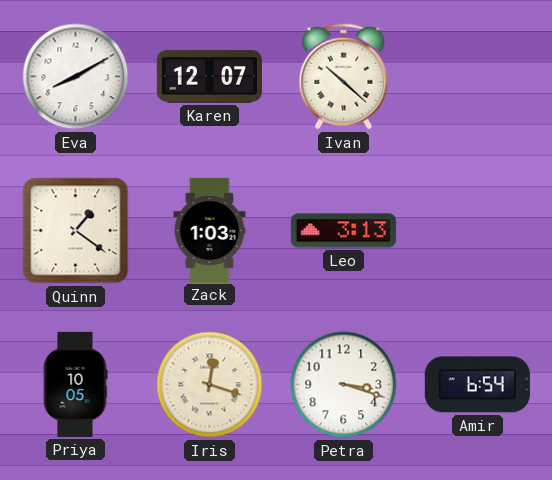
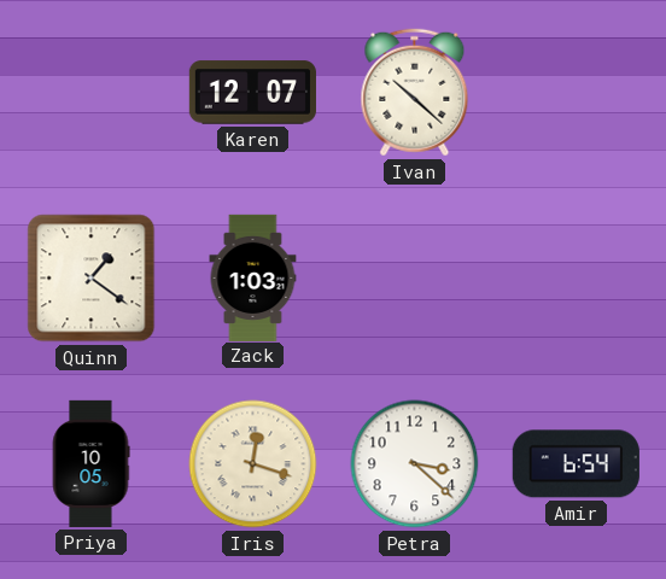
Eva: 8:10 -> none (76, 77)
Leo: 3:13 -> none (343, 231)
Petra: 3:18 -> 3:22 (415, 464)
